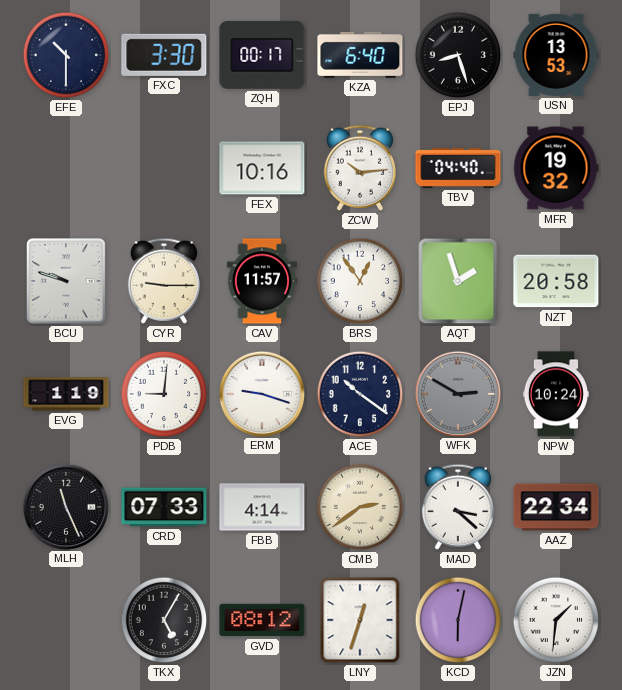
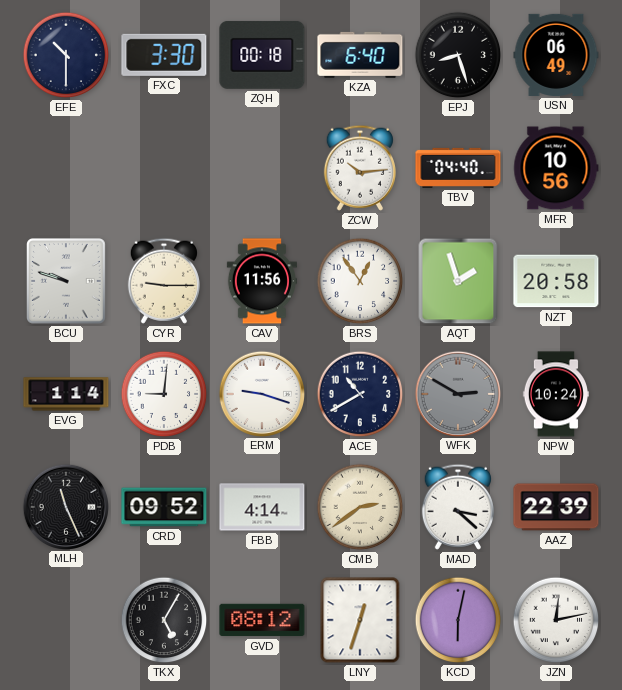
ZQH: 00:17 -> 00:18 (262, 55)
USN: 13:53 -> 06:49 (556, 55)
FEX: 10:16 -> none (262, 168)
MFR: 19:32 -> 10:56 (556, 168)
CAV: 11:57 -> 11:56 (261, 281)
EVG: 1:19 -> 1:14 (66, 394)
ACE: 10:21 -> 10:40 (360, 394)
CRD: 07:33 -> 09:52 (164, 507)
AAZ: 22:34 -> 22:39 (556, 507)
JZN: 1:31 -> 12:13 (556, 620)
